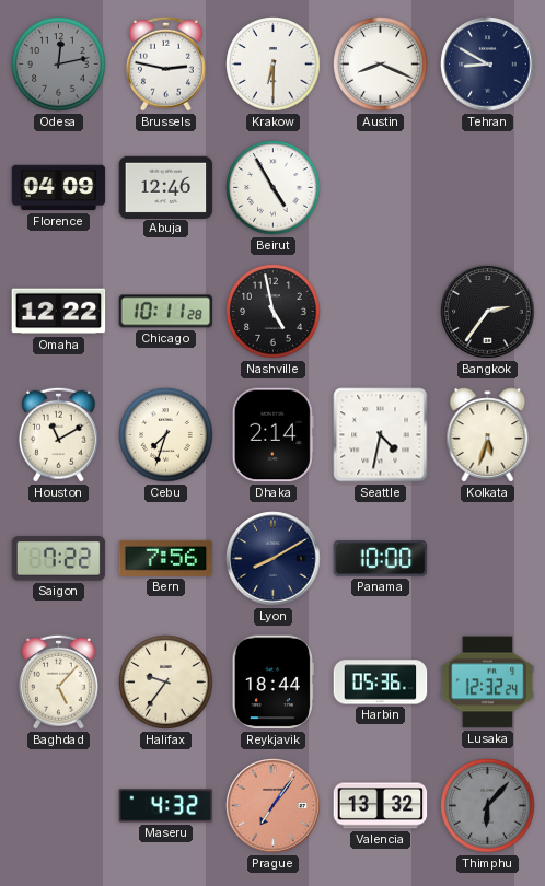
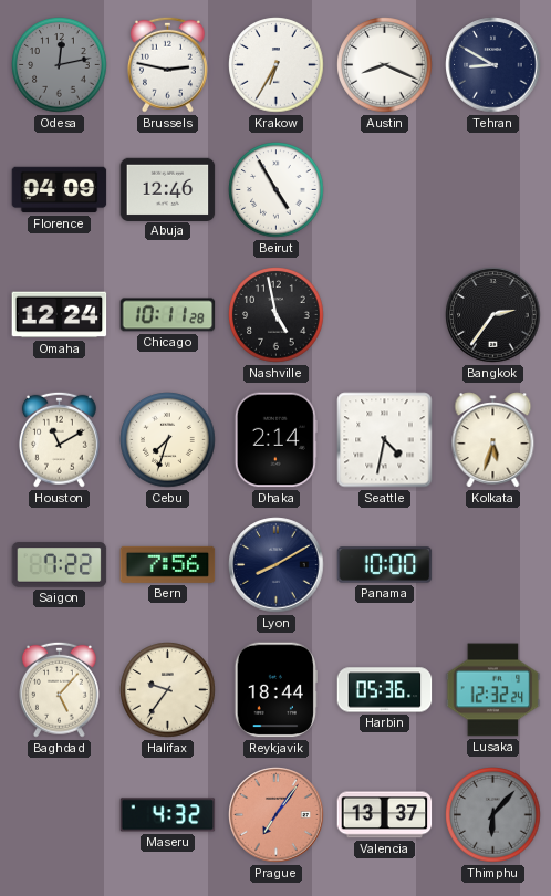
Krakow: 6:30 -> 6:35 (277, 65)
Omaha: 12:22 -> 12:24 (60, 315)
Valencia: 13:32 -> 13:37 (385, 815)
